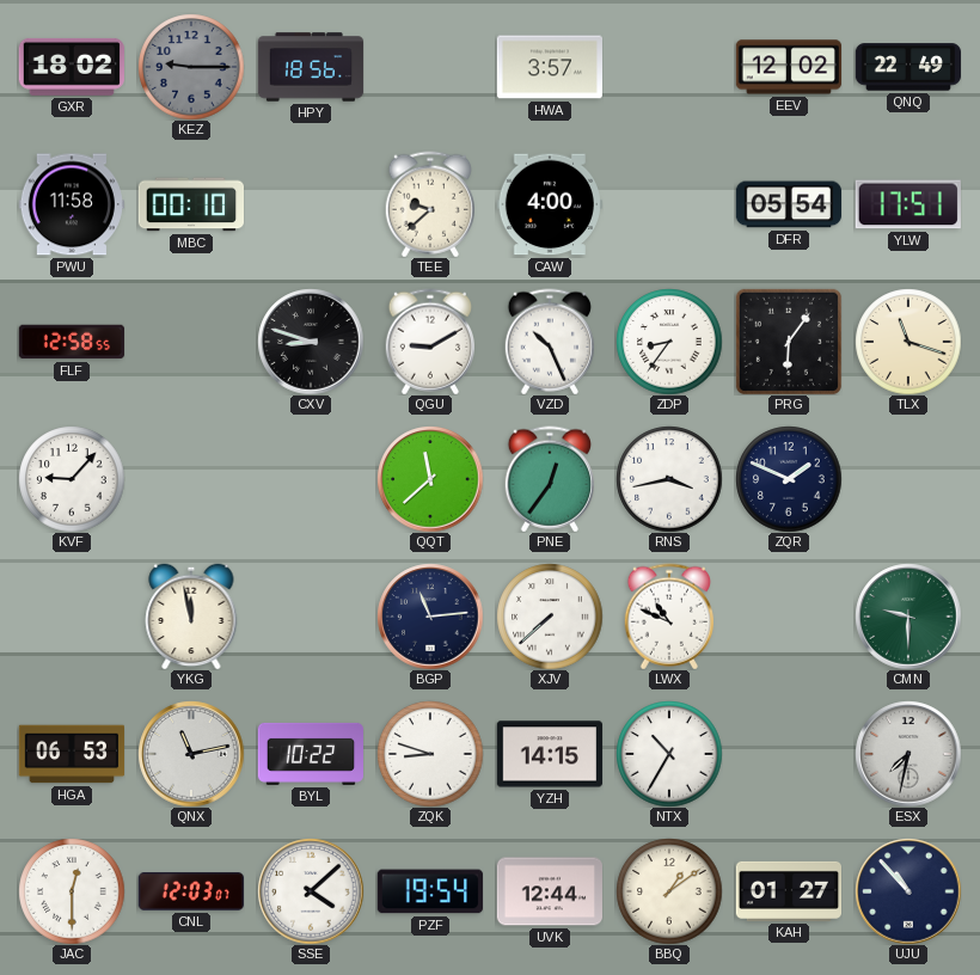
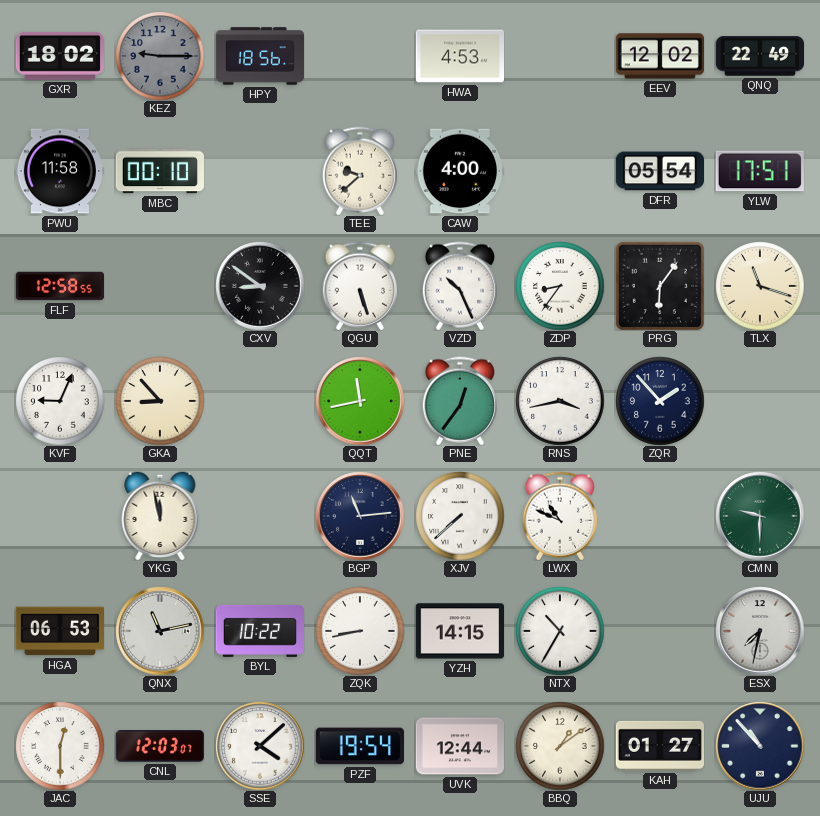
HWA: 3:57 -> 4:53 (459, 56)
CXV: 8:48 -> 8:51 (260, 286)
QGU: 9:10 -> 5:27 (359, 286)
KVF: 9:07 -> 9:04 (60, 401)
GKA: none -> 8:53 (160, 401)
QQT: 11:38 -> 11:43 (360, 401)
ZQR: 1:49 -> 1:53 (660, 401)
ZQK: 8:48 -> 8:43 (360, 631)
